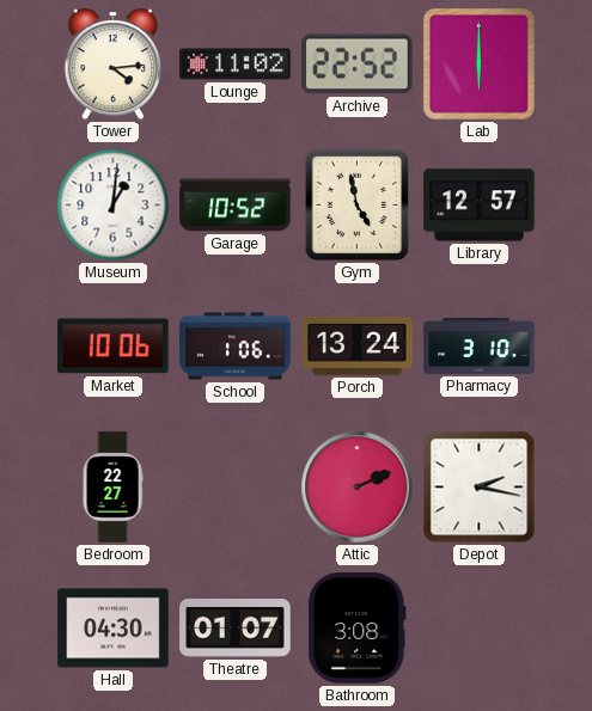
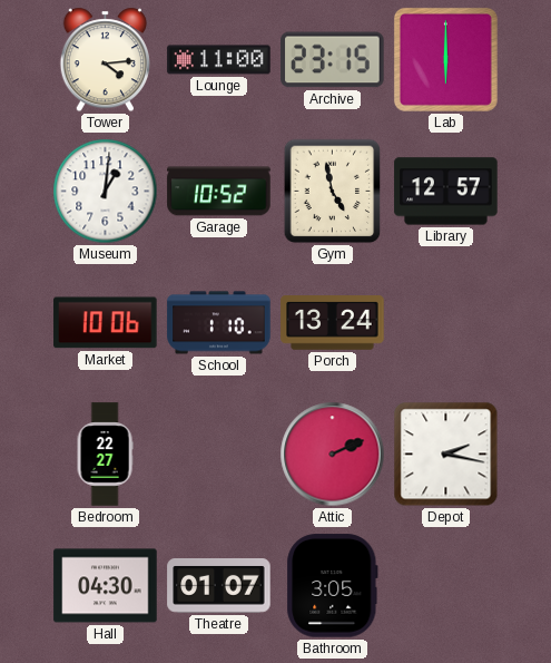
Lounge: 11:02 -> 11:00 (219, 60)
Archive: 22:52 -> 23:15 (333, 60)
School: 1:06 -> 1:10 (219, 323)
Pharmacy: 3:10 -> none (480, 345)
Bathroom: 3:08 -> 3:05 (333, 586)
